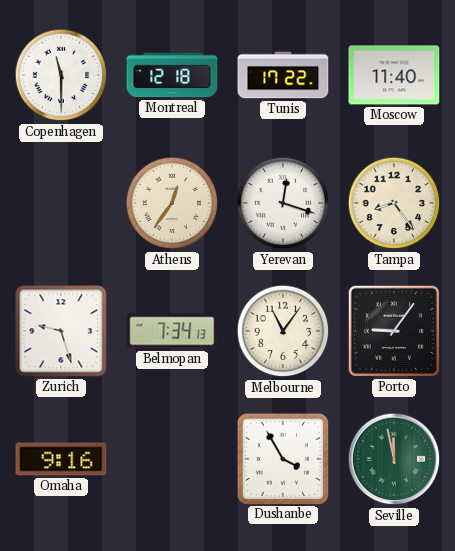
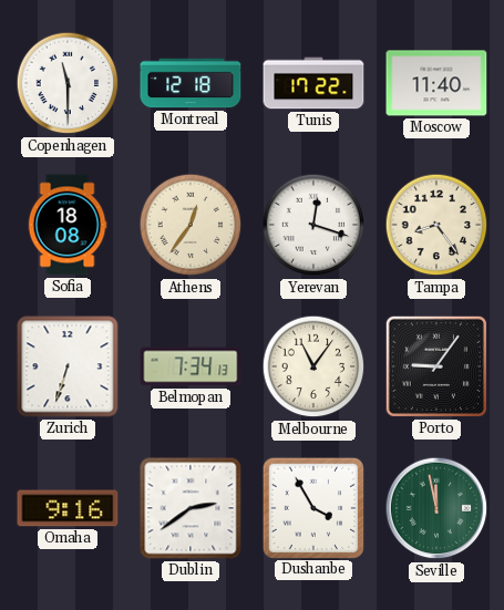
Sofia: none -> 18:08 (68, 225)
Zurich: 9:27 -> 6:33 (68, 366)
Dublin: none -> 2:39 (191, 508)
